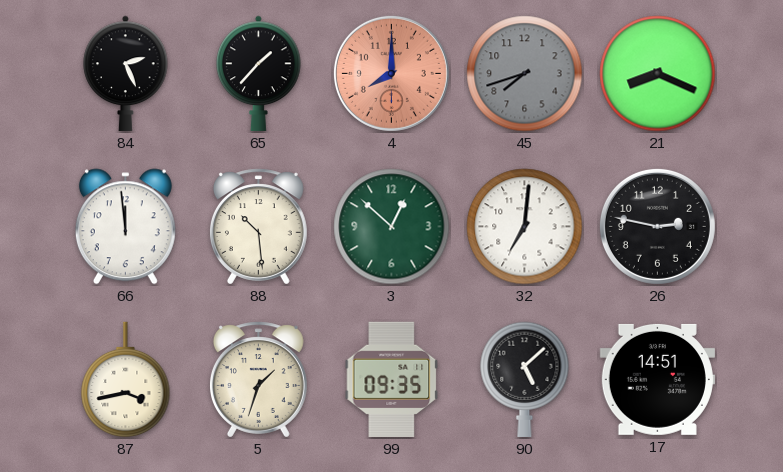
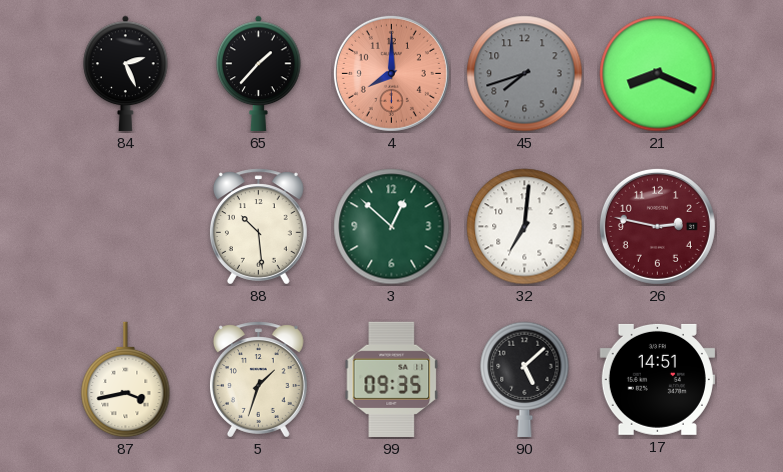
66: 11:59 -> none (125, 227)
26 dial: black -> burgundy (657, 226)
